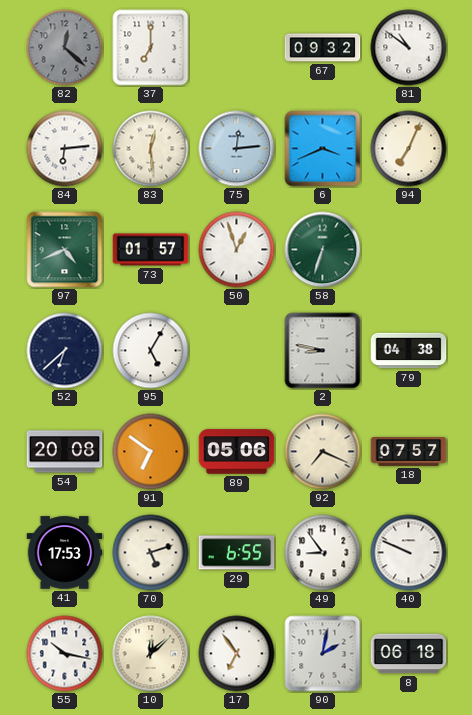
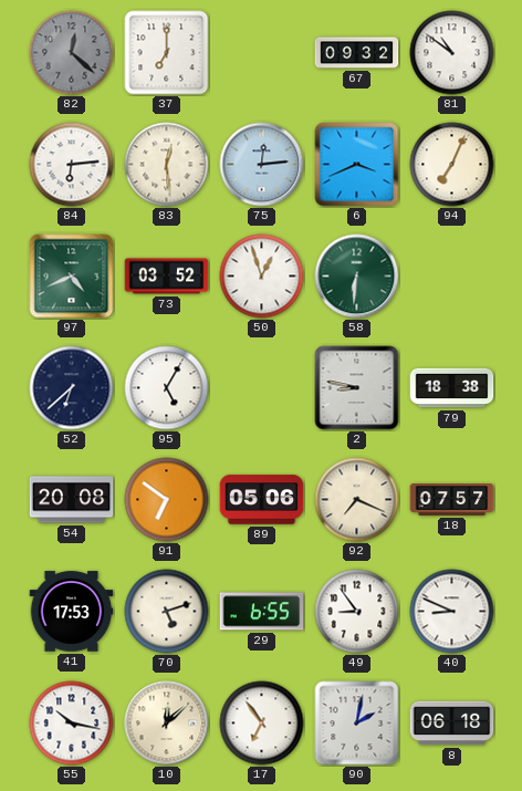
73: 01:57 -> 03:52 (167, 277)
58: 6:33 -> 6:31 (357, 277)
79: 04:38 -> 18:38 (452, 388)
40: 9:49 -> 8:49 (452, 612)
